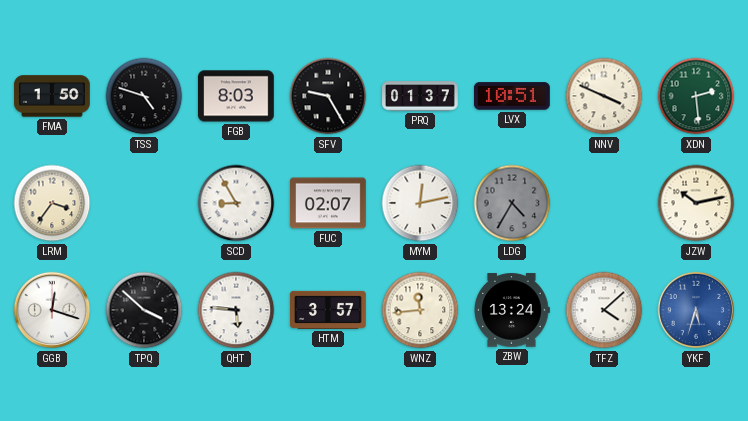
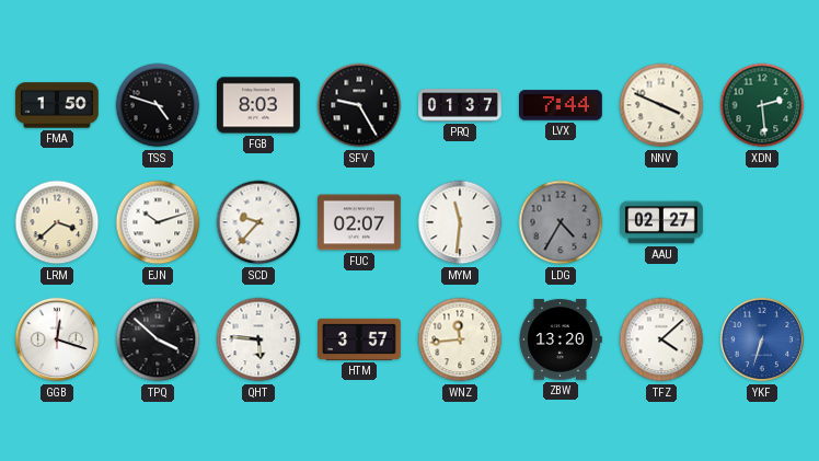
LVX: 10:51 -> 7:44 (562, 105)
LRM: 3:36 -> 3:38 (57, 222)
EJN: none -> 10:12 (158, 222)
SCD: 8:55 -> 9:37 (258, 222)
MYM: 12:13 -> 11:31 (460, 222)
AAU: none -> 02:27 (661, 222)
JZW: 10:13 -> none (696, 203)
ZBW: 13:24 -> 13:20 (561, 339)
YKF: 5:33 -> 6:33 (762, 339)
